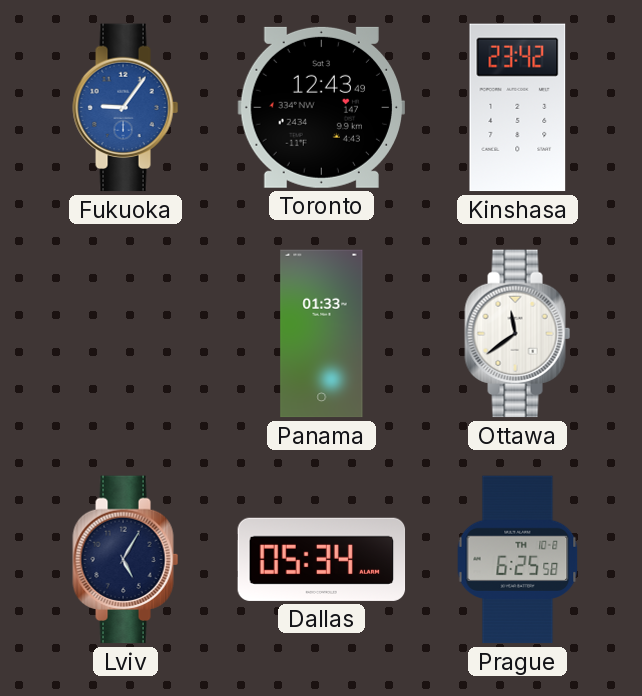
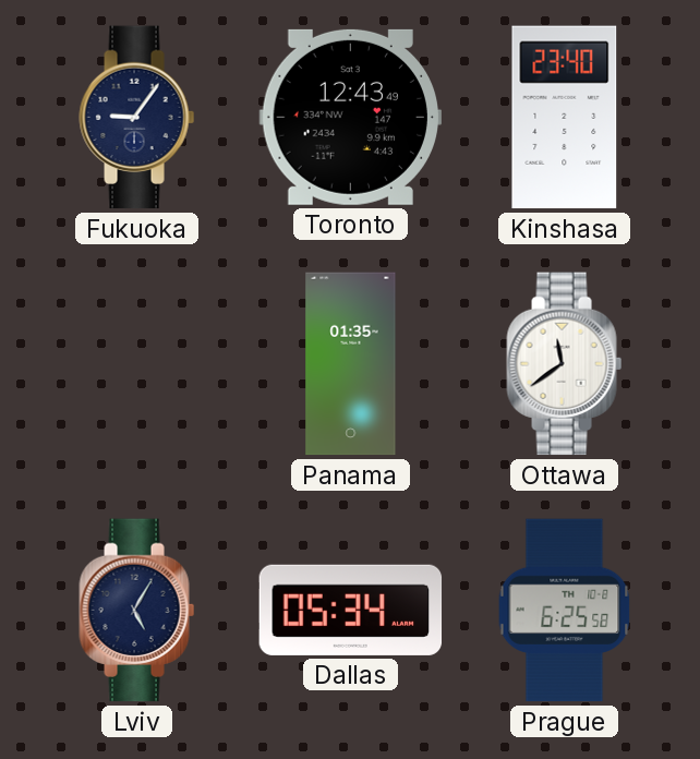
Fukuoka dial: blue -> navy (137, 118)
Kinshasa: 23:42 -> 23:40 (565, 118)
Panama: 01:33 -> 01:35 (351, 364)
